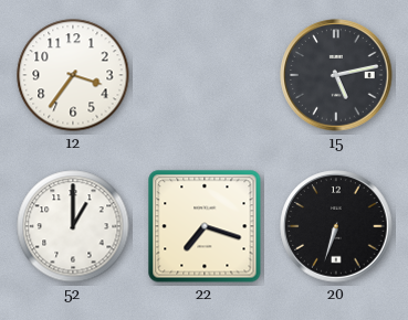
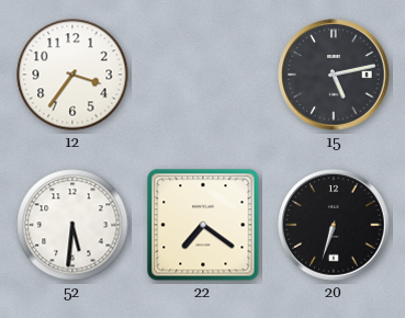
52: 1:00 -> 5:31 (72, 225)
22: 7:18 -> 7:21 (203, 225)
